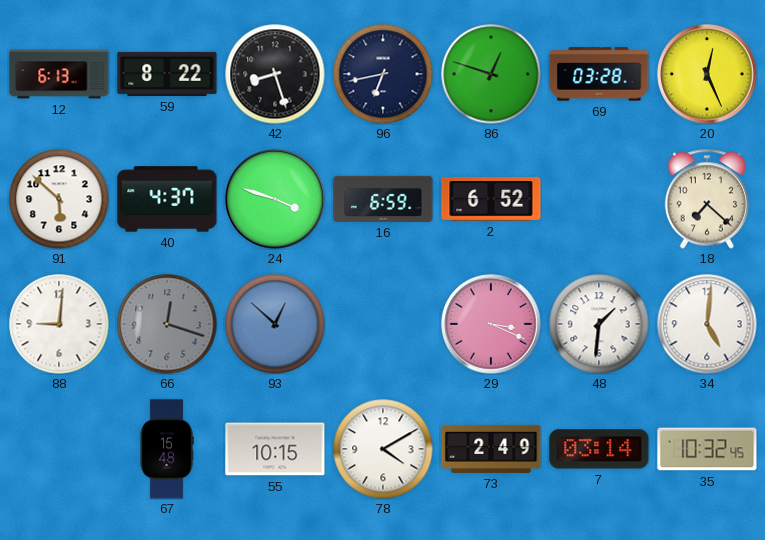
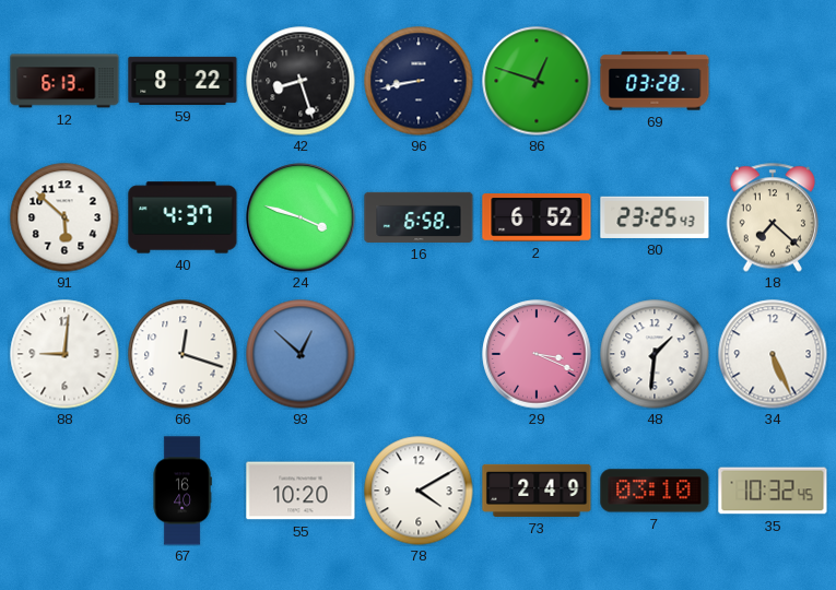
96: 6:43 -> 8:43 (419, 81)
20: 12:26 -> none (707, 74)
16: 6:59 -> 6:58 (419, 217)
80: none -> 23:25 (655, 217)
66 dial: grey -> white (182, 354)
34: 5:01 -> 5:26 (773, 354)
67: 15:48 -> 16:40 (182, 491)
55: 10:15 -> 10:20 (301, 491)
7: 03:14 -> 03:10 (655, 491)
